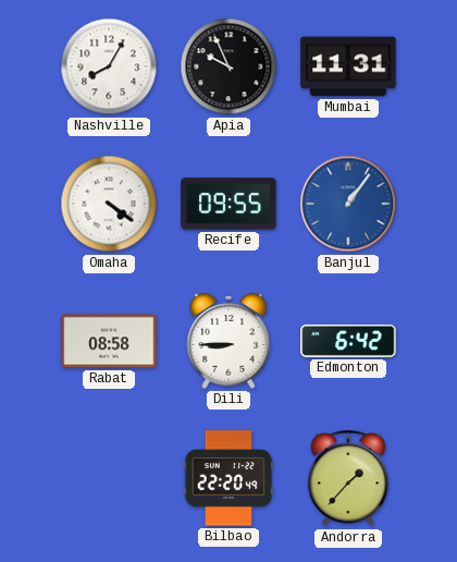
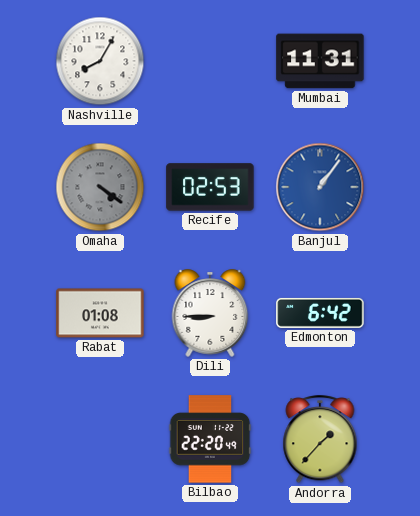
Apia: 9:56 -> none (228, 66)
Omaha dial: white -> grey (100, 187)
Recife: 09:55 -> 02:53 (210, 187)
Rabat: 08:58 -> 01:08 (100, 313)
